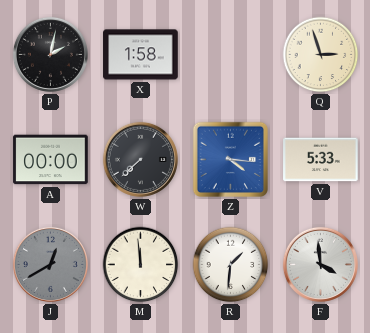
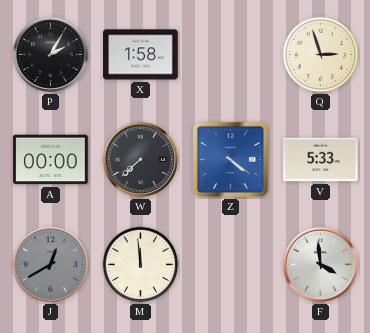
P: 2:02 -> 2:05 (50, 54)
Z: 4:16 -> 4:21 (230, 159)
R: 1:31 -> none (231, 265)
